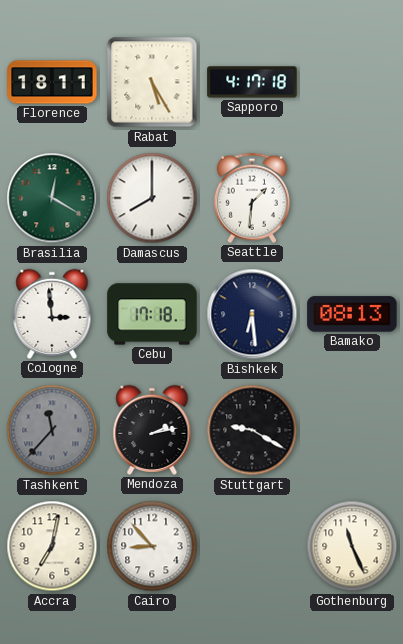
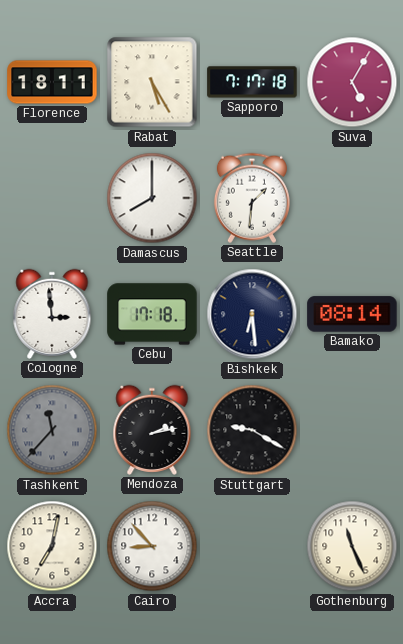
Sapporo: 4:17 -> 7:17 (252, 82)
Suva: none -> 5:05 (352, 82)
Brasilia: 12:20 -> none (52, 198)
Bamako: 08:13 -> 08:14 (352, 314)
